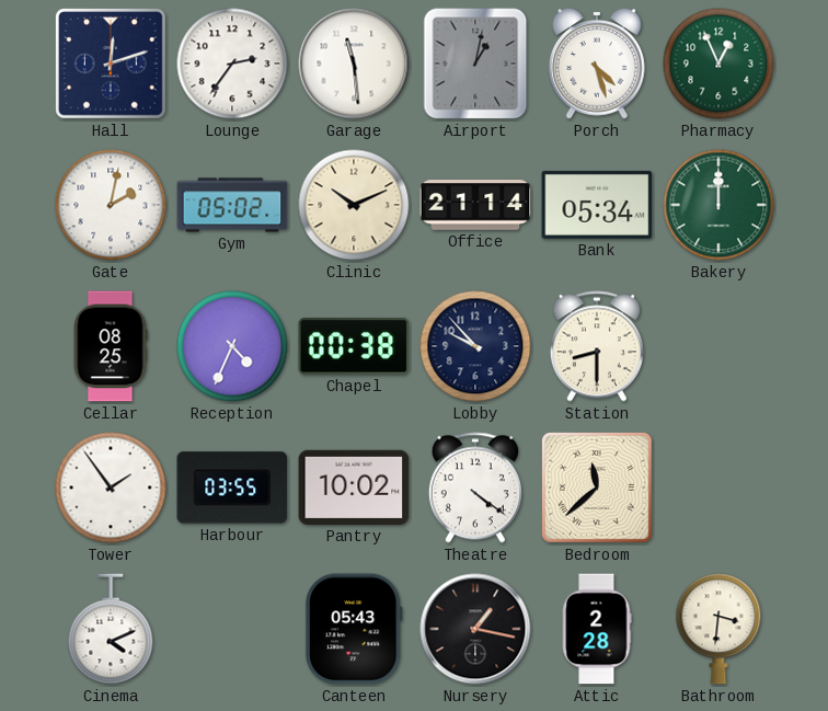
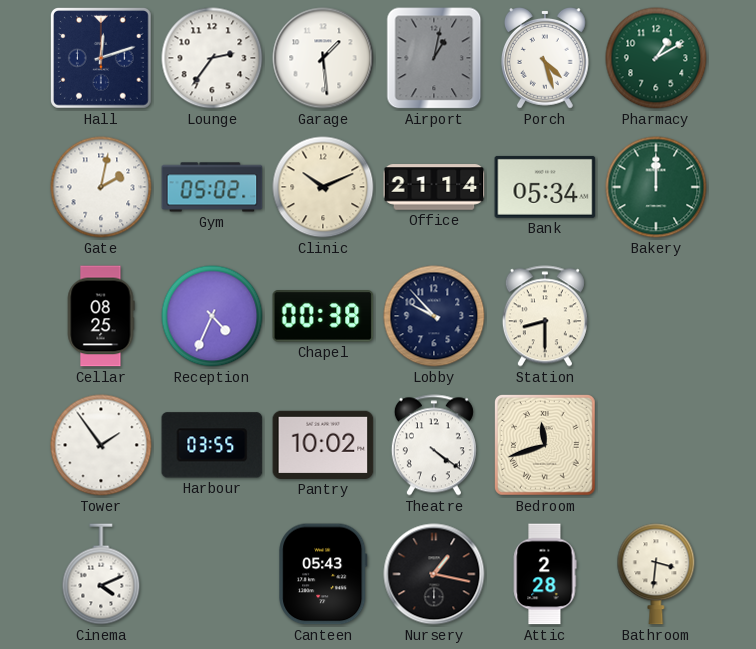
Garage: 11:29 -> 1:29 (323, 58)
Pharmacy: 12:56 -> 1:10 (656, 58)
Bedroom: 11:38 -> 11:42 (546, 446)
